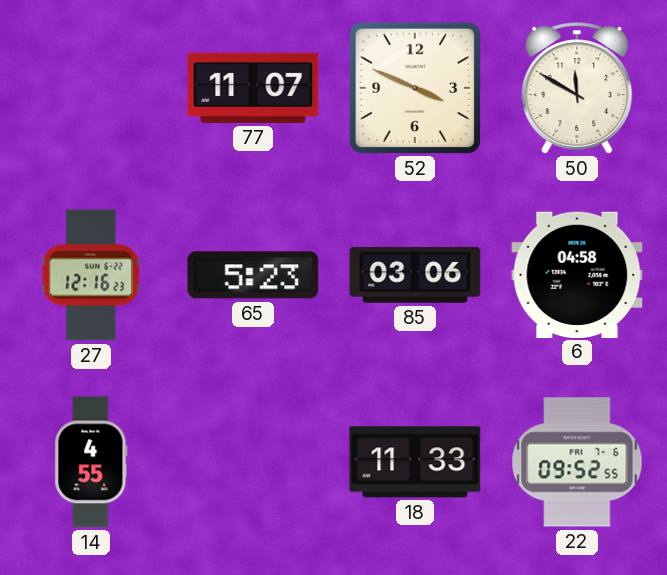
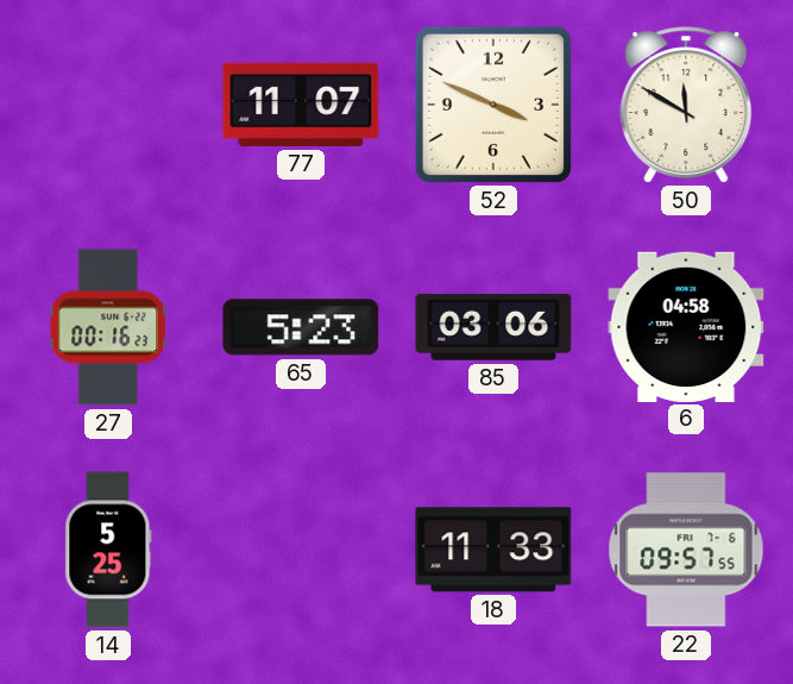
27: 12:16 -> 00:16 (108, 327)
14: 4:55 -> 5:25 (108, 550)
22: 09:52 -> 09:57 (686, 550)
